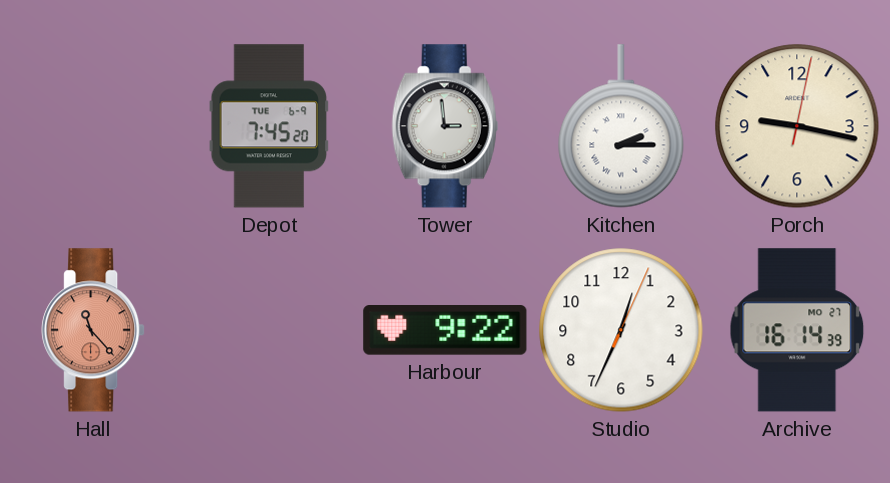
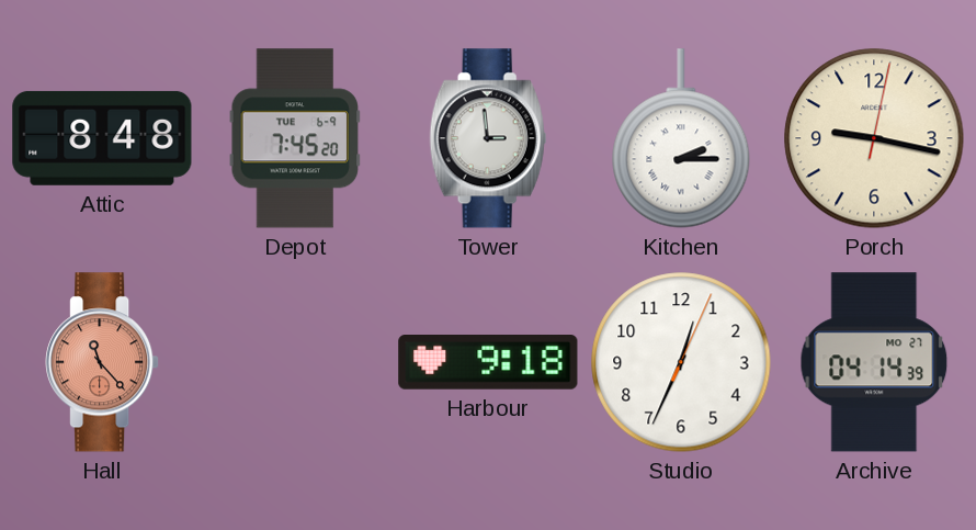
Attic: none -> 8:48 (102, 138)
Harbour: 9:22 -> 9:18 (488, 363)
Archive: 16:14 -> 04:14 (874, 362)
